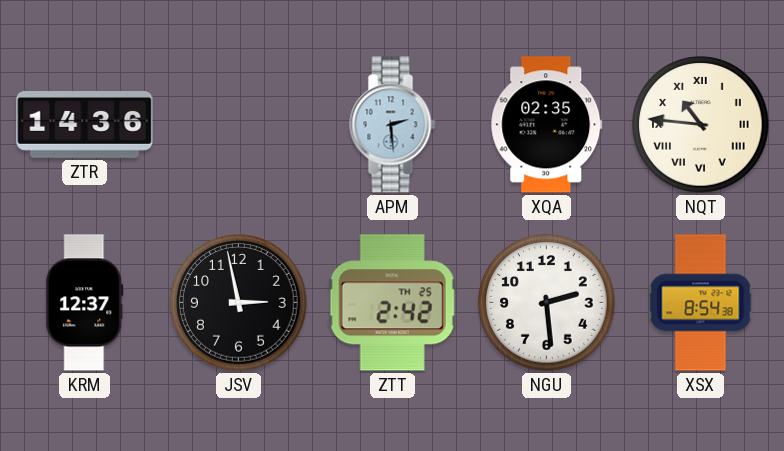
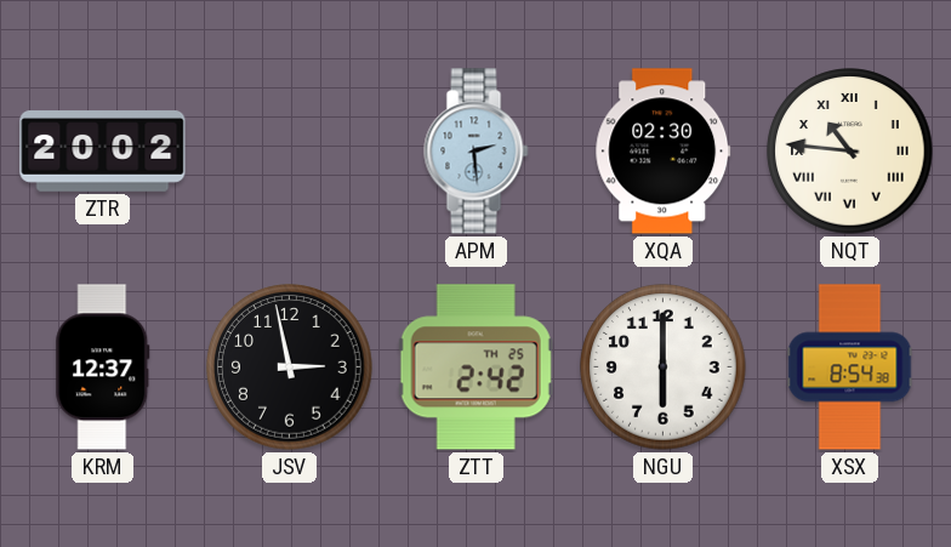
ZTR: 14:36 -> 20:02 (103, 152)
XQA: 02:35 -> 02:30 (664, 152)
NGU: 2:29 -> 6:00 (664, 367)
